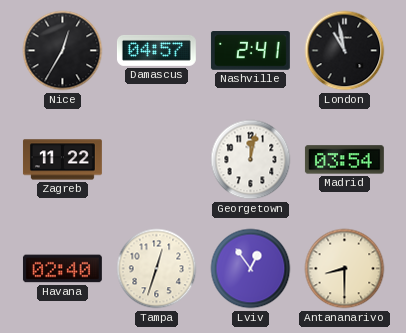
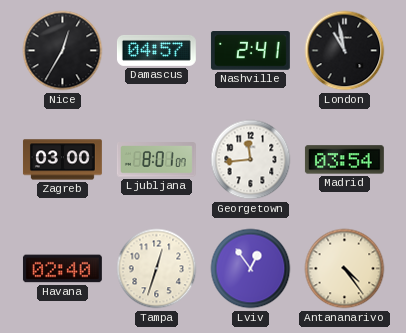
Zagreb: 11:22 -> 03:00 (62, 160)
Ljubljana: none -> 8:01 (156, 160)
Georgetown: 12:02 -> 11:44 (251, 160)
Antananarivo: 8:30 -> 4:24 (345, 269)
